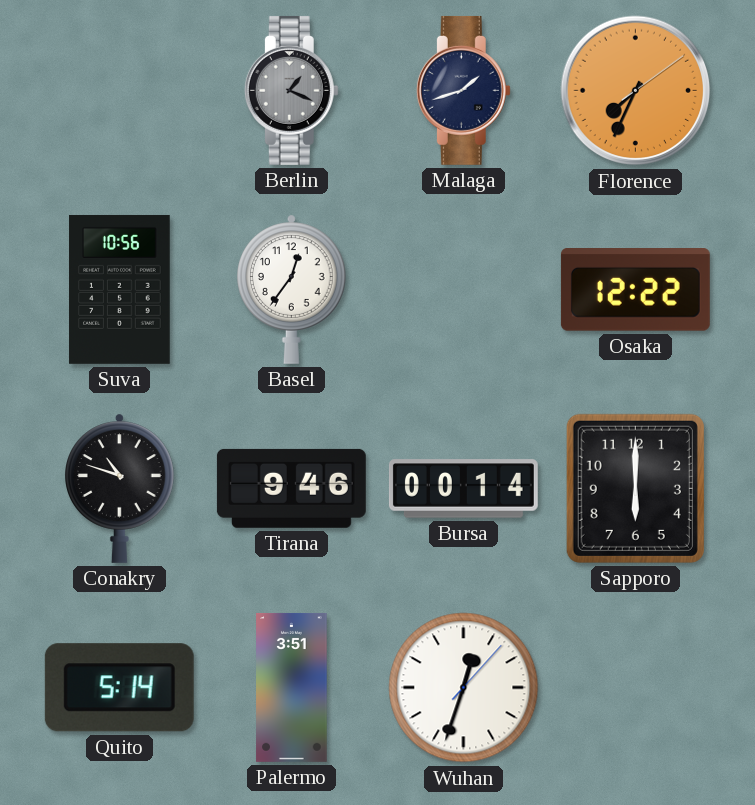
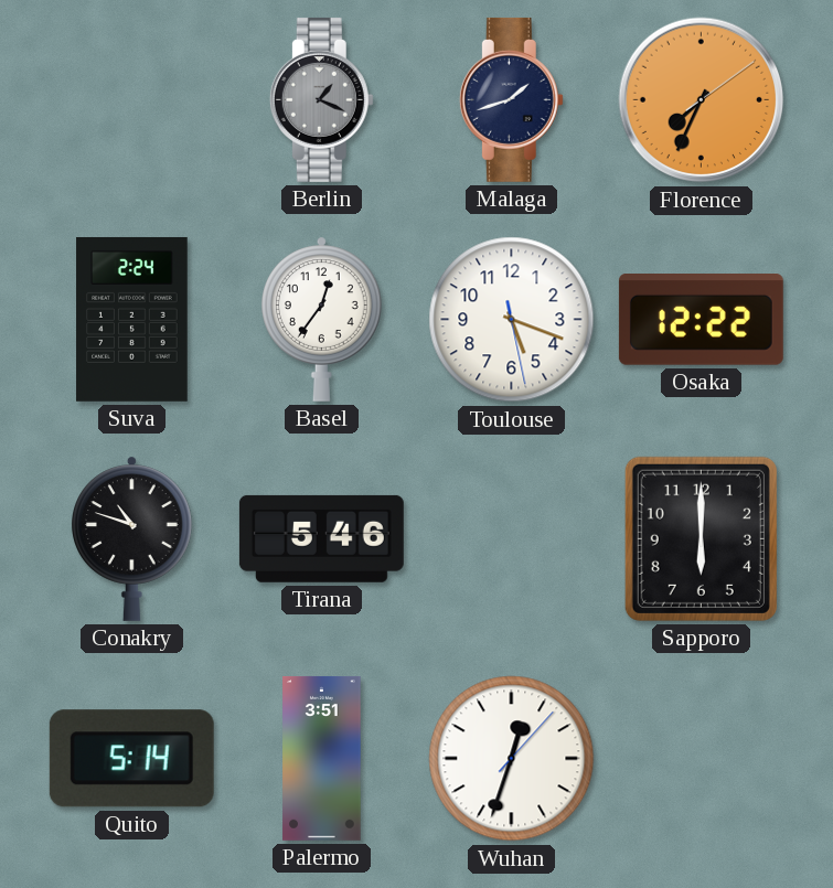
Suva: 10:56 -> 2:24 (132, 319)
Toulouse: none -> 5:18 (512, 320)
Tirana: 9:46 -> 5:46 (321, 538)
Bursa: 00:14 -> none (463, 489)
